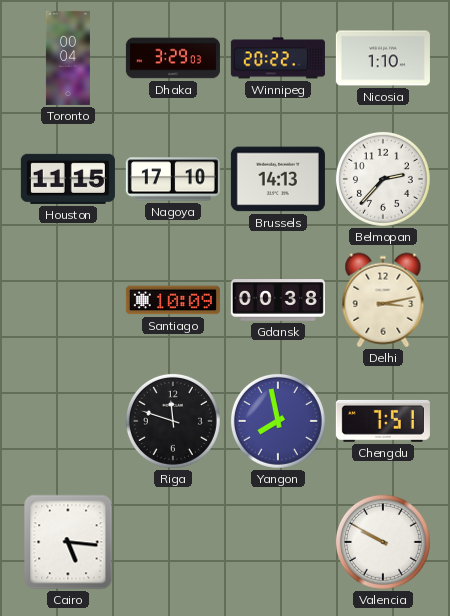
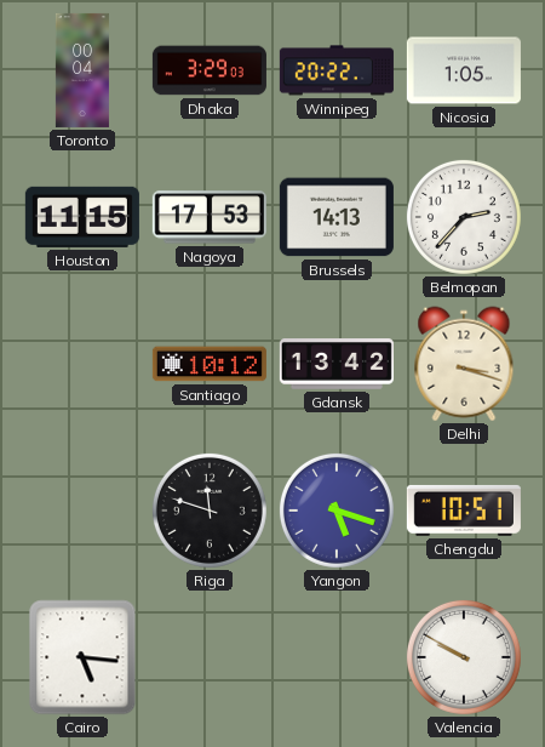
Nicosia: 1:10 -> 1:05 (464, 70)
Nagoya: 17:10 -> 17:53 (210, 217)
Santiago: 10:09 -> 10:12 (210, 364)
Gdansk: 00:38 -> 13:42 (337, 365)
Delhi: 3:13 -> 3:18 (464, 364)
Yangon: 7:58 -> 5:18 (337, 511)
Chengdu: 7:51 -> 10:51 (464, 511)
